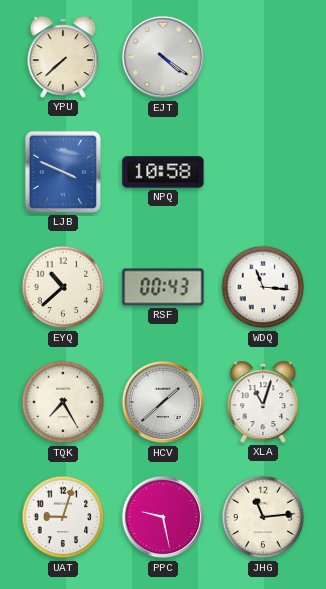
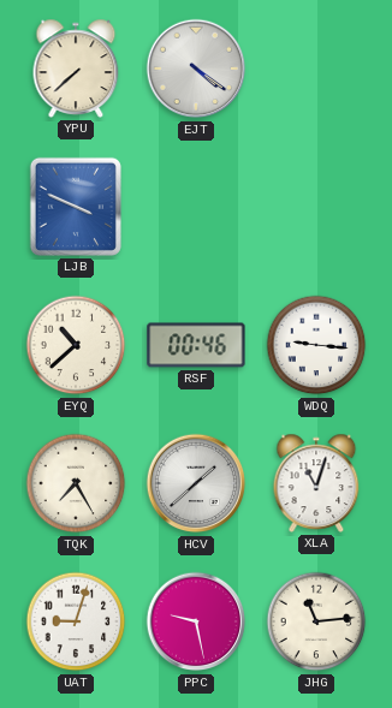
NPQ: 10:58 -> none (163, 172)
RSF: 00:43 -> 00:46 (196, 345)
WDQ: 11:16 -> 9:16 (316, 345)
